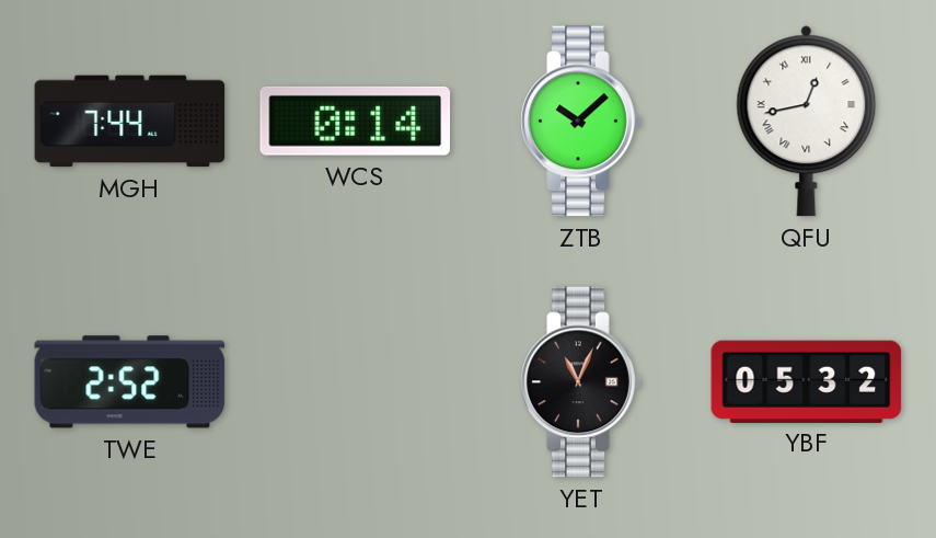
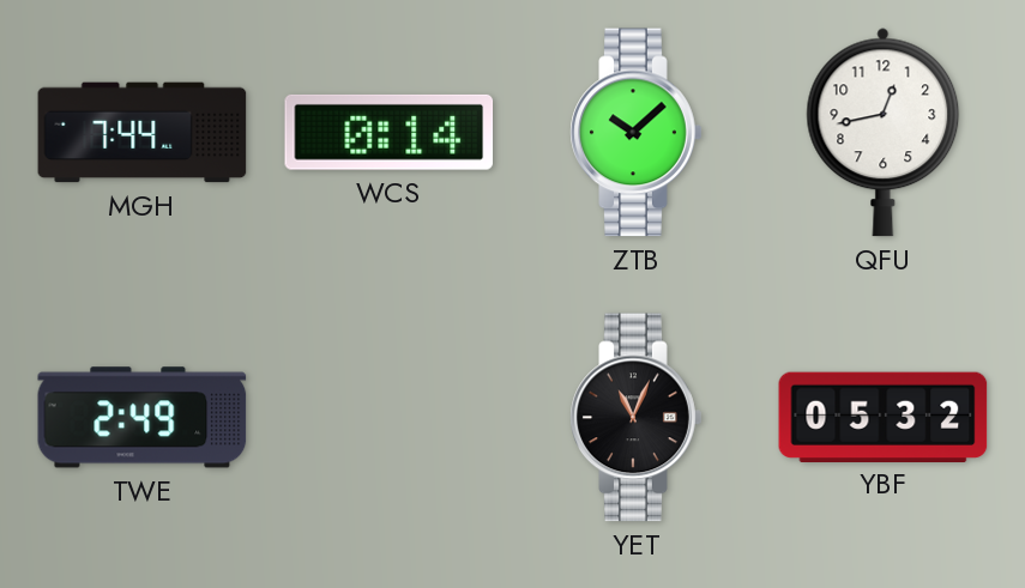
QFU numerals: Roman -> Arabic (884, 133)
TWE: 2:52 -> 2:49 (143, 418)
